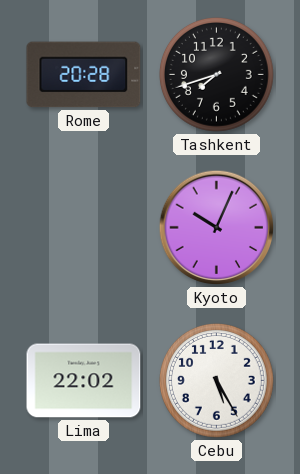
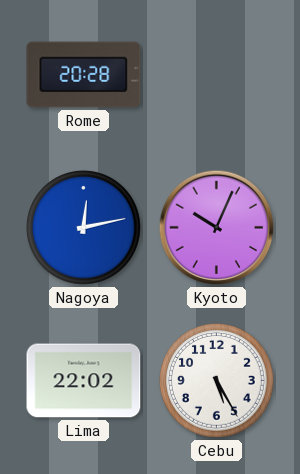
Tashkent: 7:42 -> none (216, 74)
Nagoya: none -> 12:13 (83, 227)
